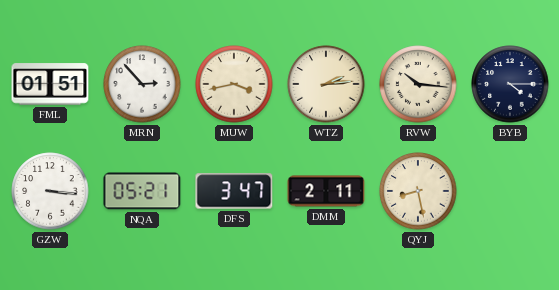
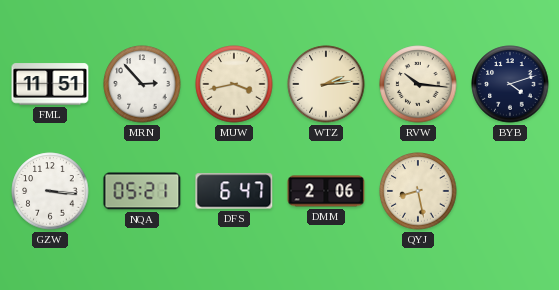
FML: 01:51 -> 11:51 (50, 84)
BYB: 4:15 -> 4:12 (510, 84)
DFS: 3:47 -> 6:47 (234, 191)
DMM: 2:11 -> 2:06 (326, 191)
